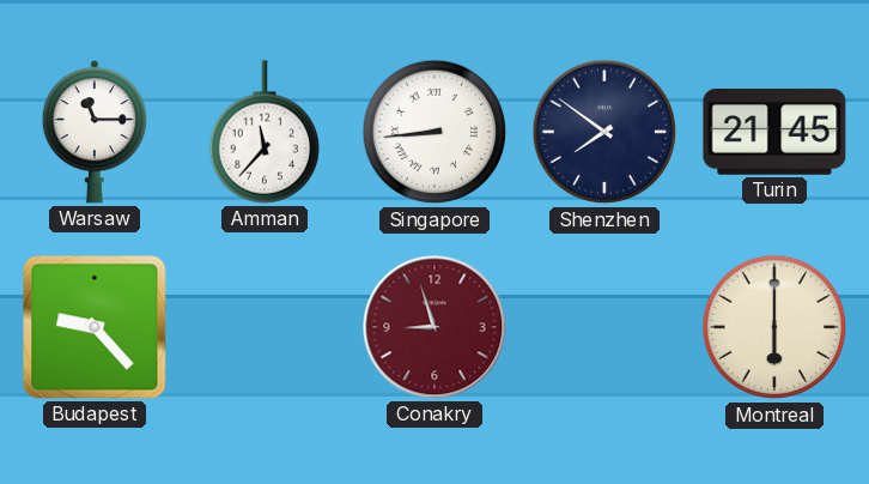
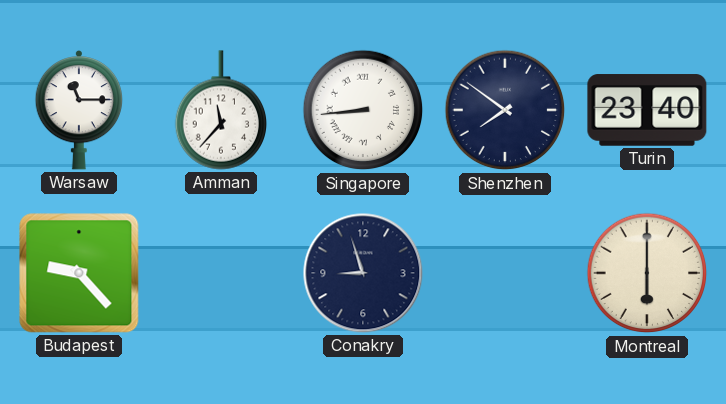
Turin: 21:45 -> 23:40 (647, 110)
Conakry dial: burgundy -> navy (363, 273)
